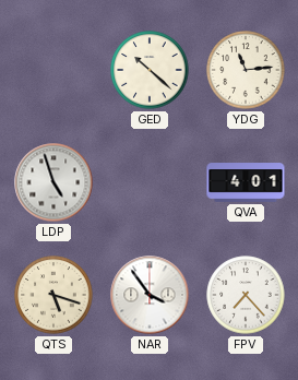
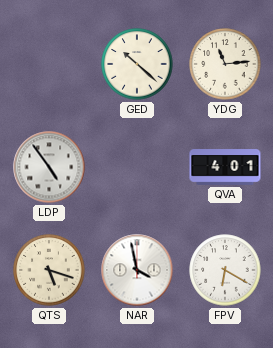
LDP: 4:57 -> 4:54 (49, 167)
NAR: 3:54 -> 3:58 (137, 270)
FPV: 7:23 -> 6:20 (225, 270)
